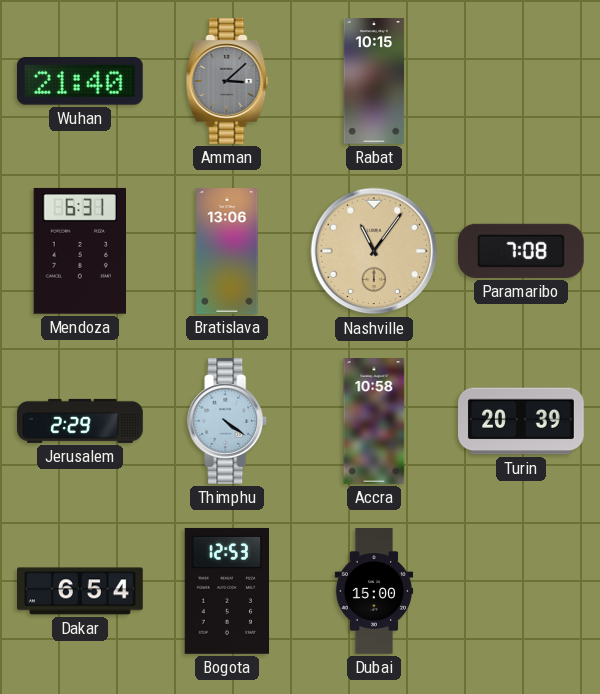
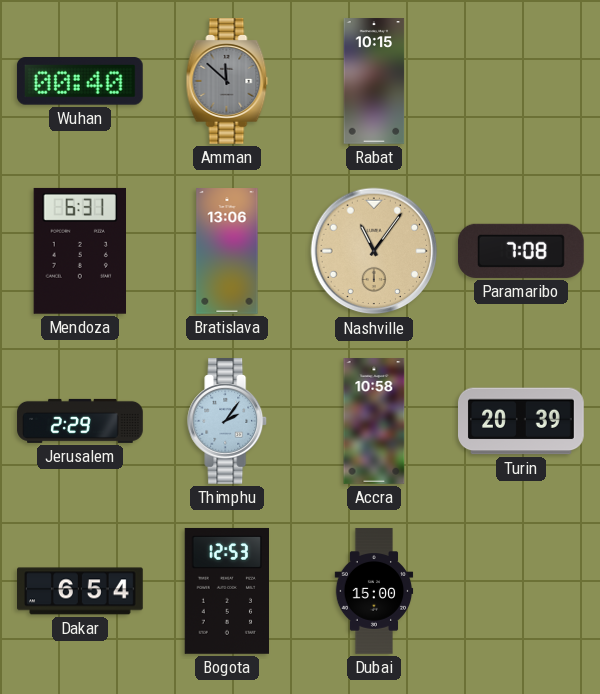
Wuhan: 21:40 -> 00:40 (80, 82)
Amman: 3:08 -> 11:52 (227, 82)
Thimphu: 4:21 -> 2:06 (228, 422)
